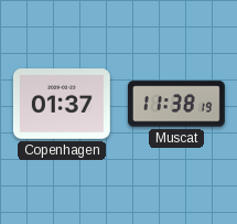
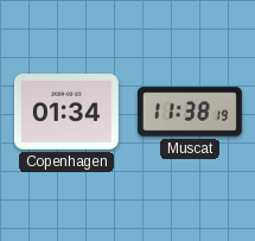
Copenhagen: 01:37 -> 01:34 (66, 112)
